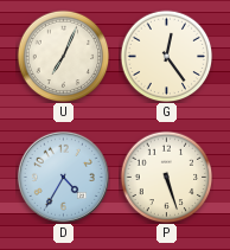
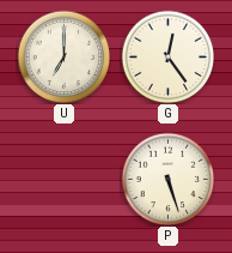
U: 7:04 -> 7:00 (63, 56)
D: 4:35 -> none (63, 177)
